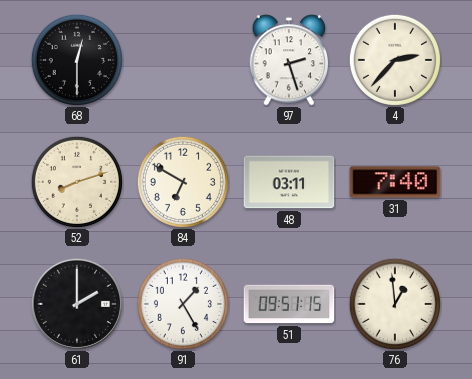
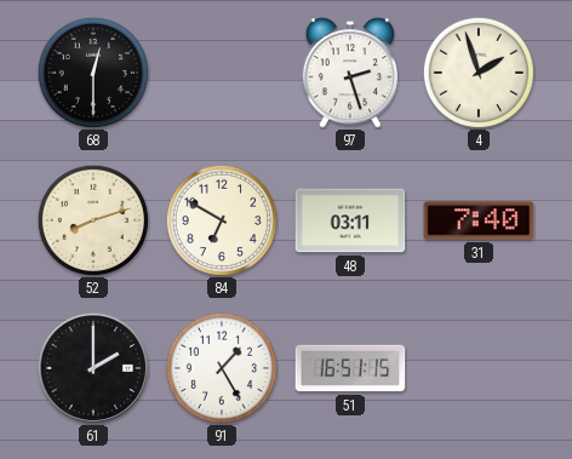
4: 2:37 -> 1:57 (479, 73)
51: 09:51 -> 16:51 (350, 368)
76: 12:59 -> none (395, 304)
